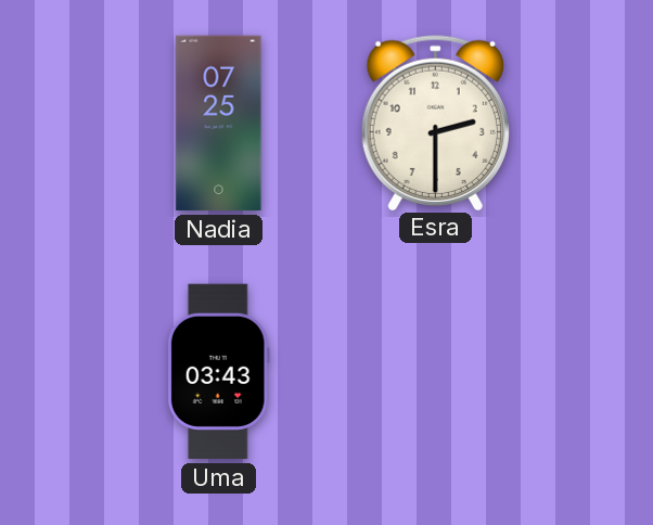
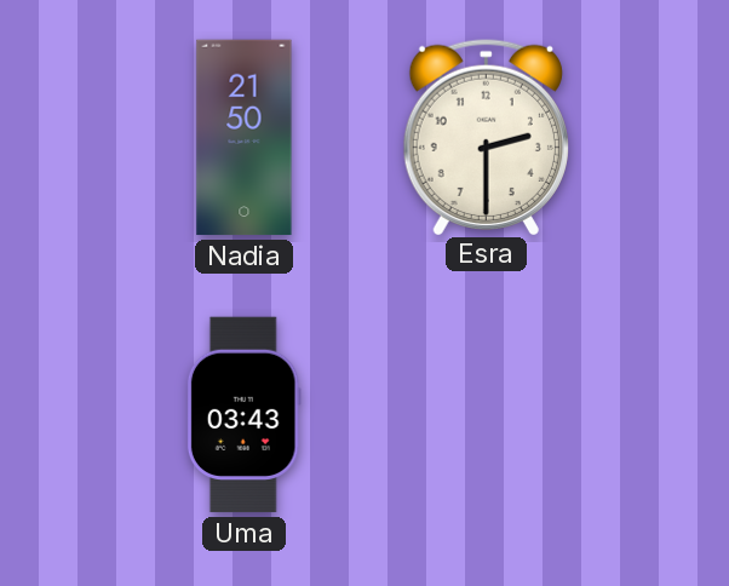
Nadia: 07:25 -> 21:50 (245, 138)
